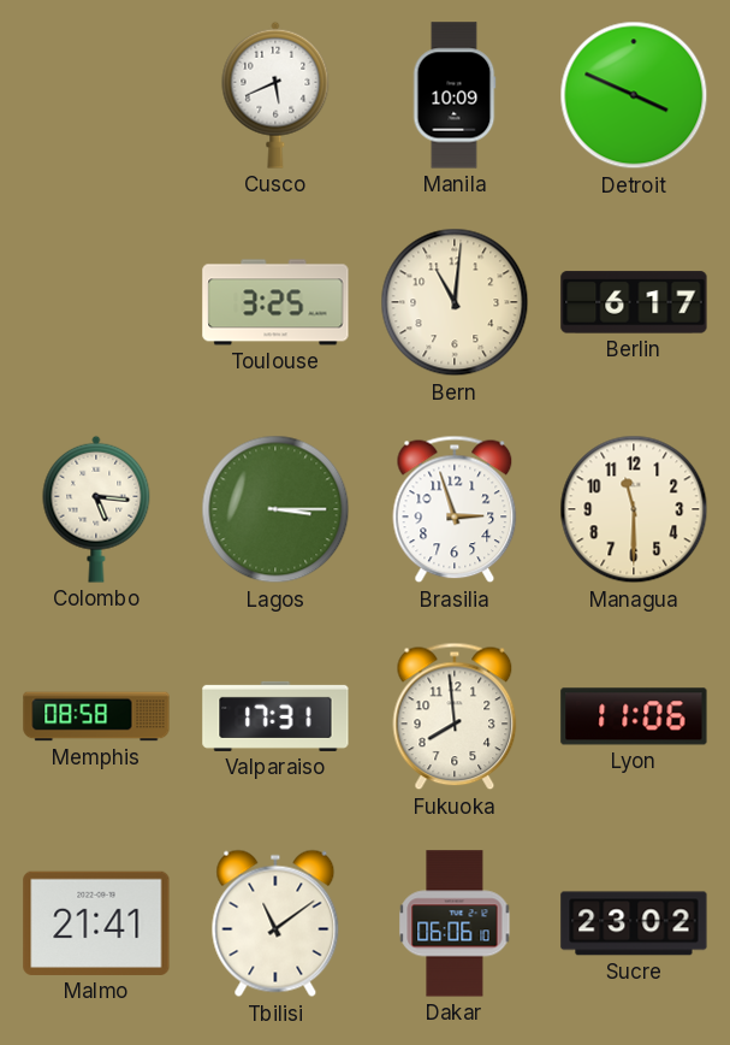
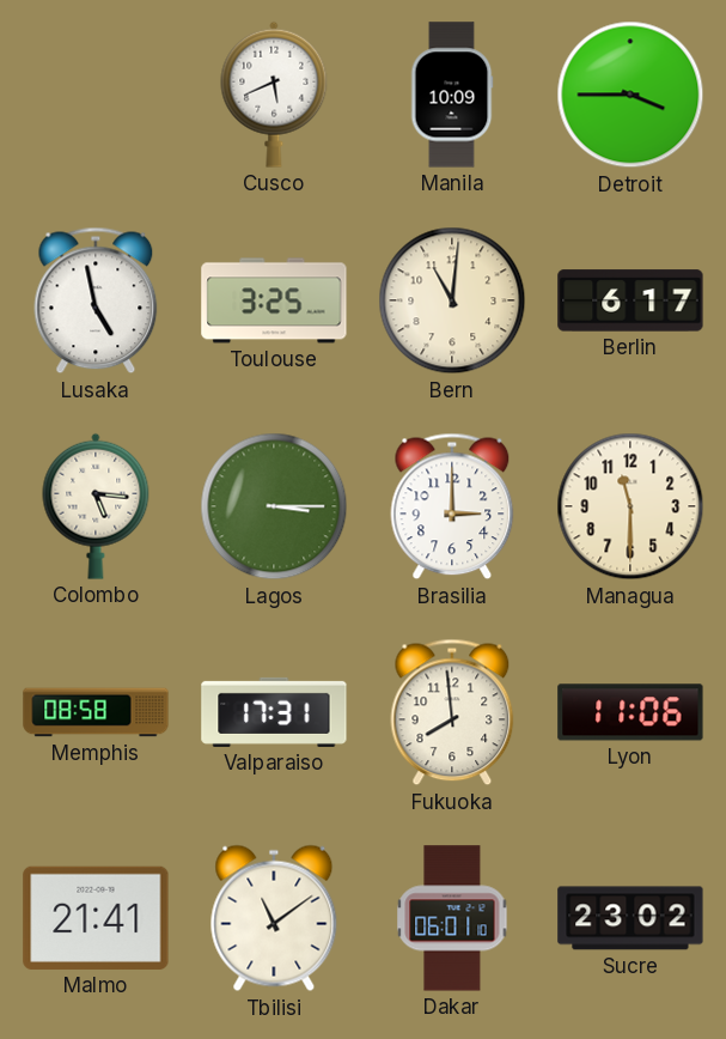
Detroit: 3:49 -> 3:45 (630, 95)
Lusaka: none -> 4:58 (96, 300)
Brasilia: 2:57 -> 3:00 (452, 506)
Dakar: 06:06 -> 06:01 (452, 918)
